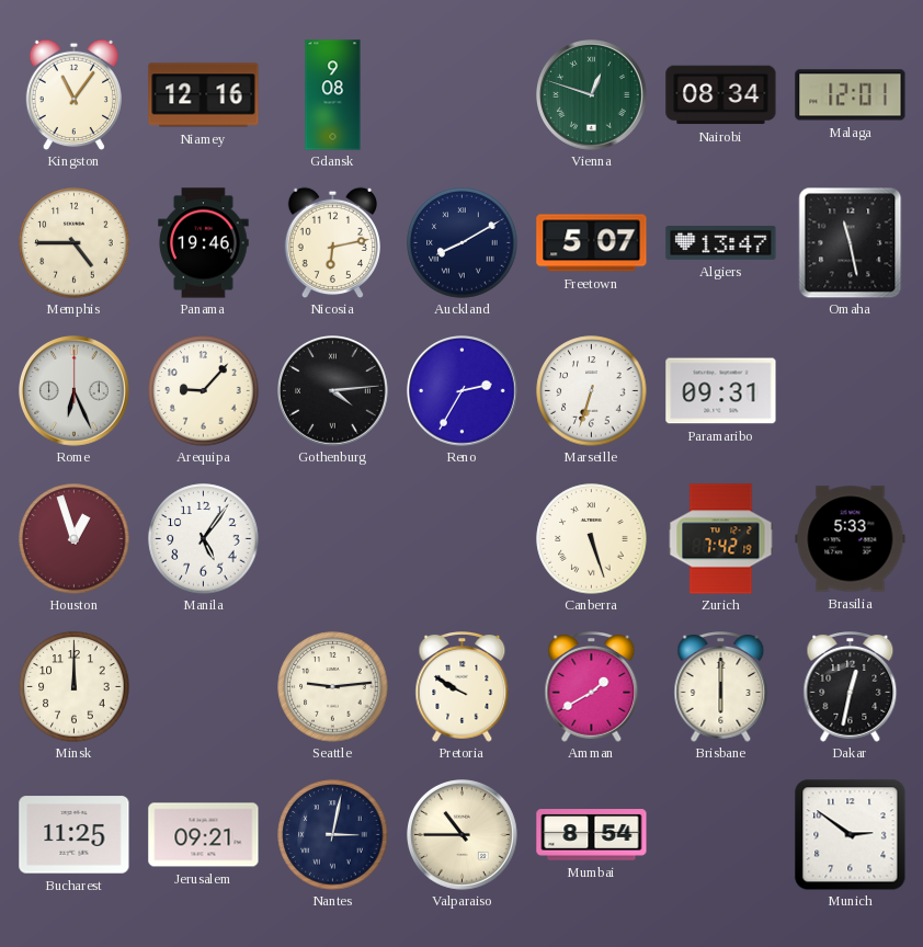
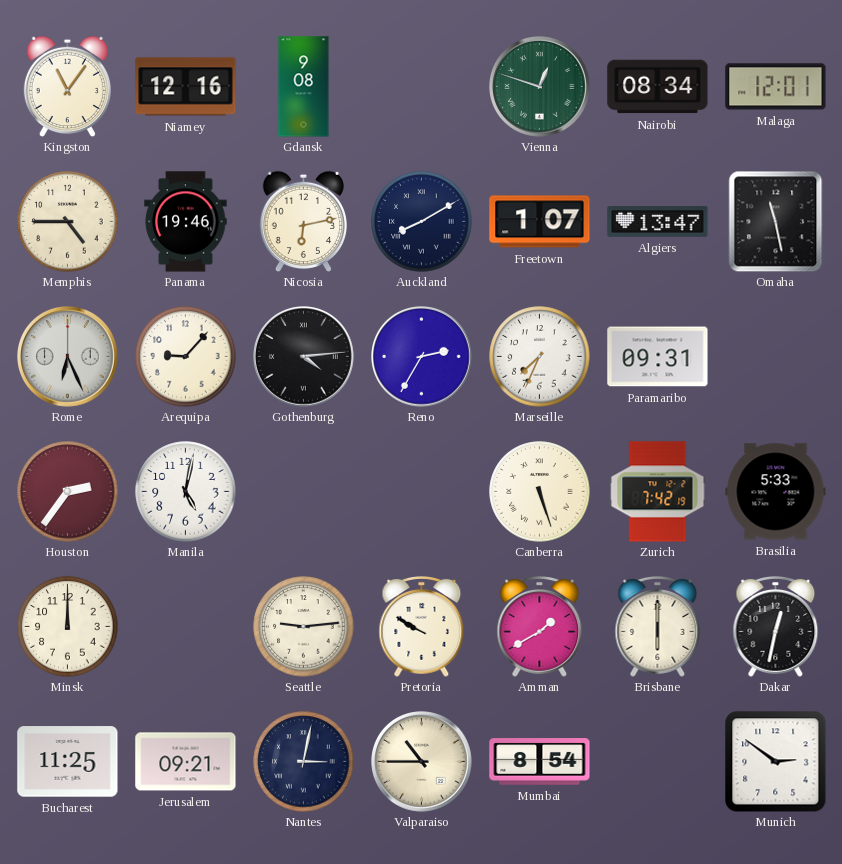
Freetown: 5:07 -> 1:07 (540, 222)
Marseille: 6:33 -> 7:34 (540, 357)
Houston: 12:57 -> 2:36 (68, 492)
Manila: 5:06 -> 5:02 (186, 492)
